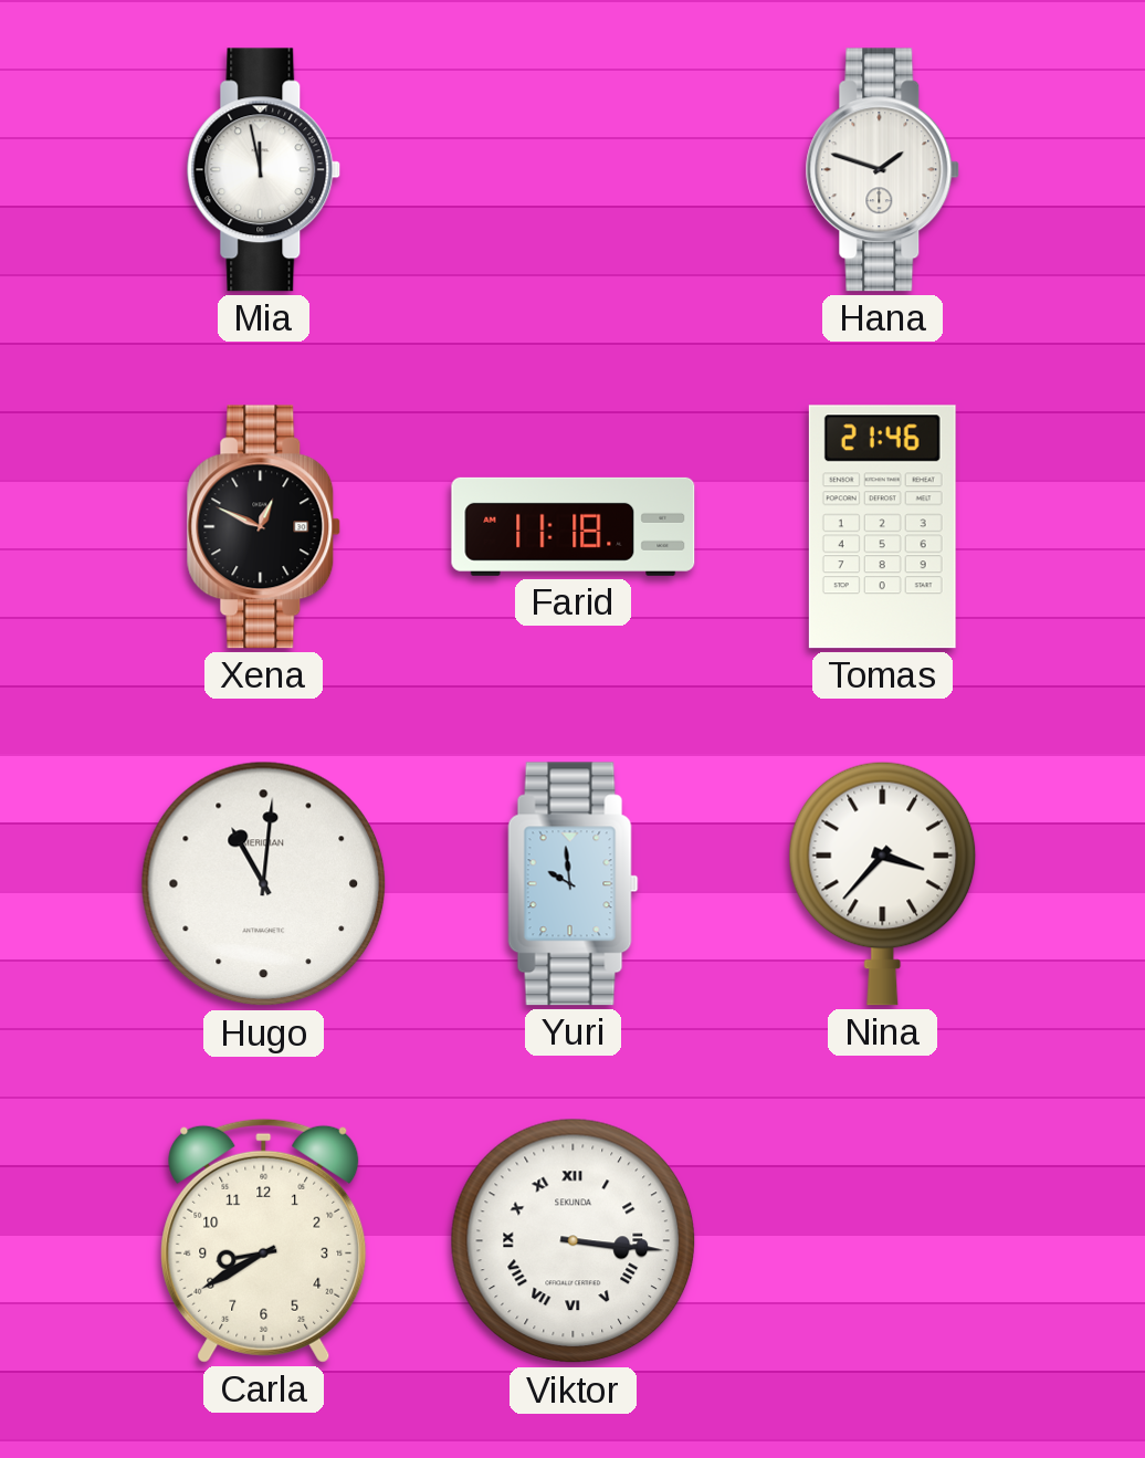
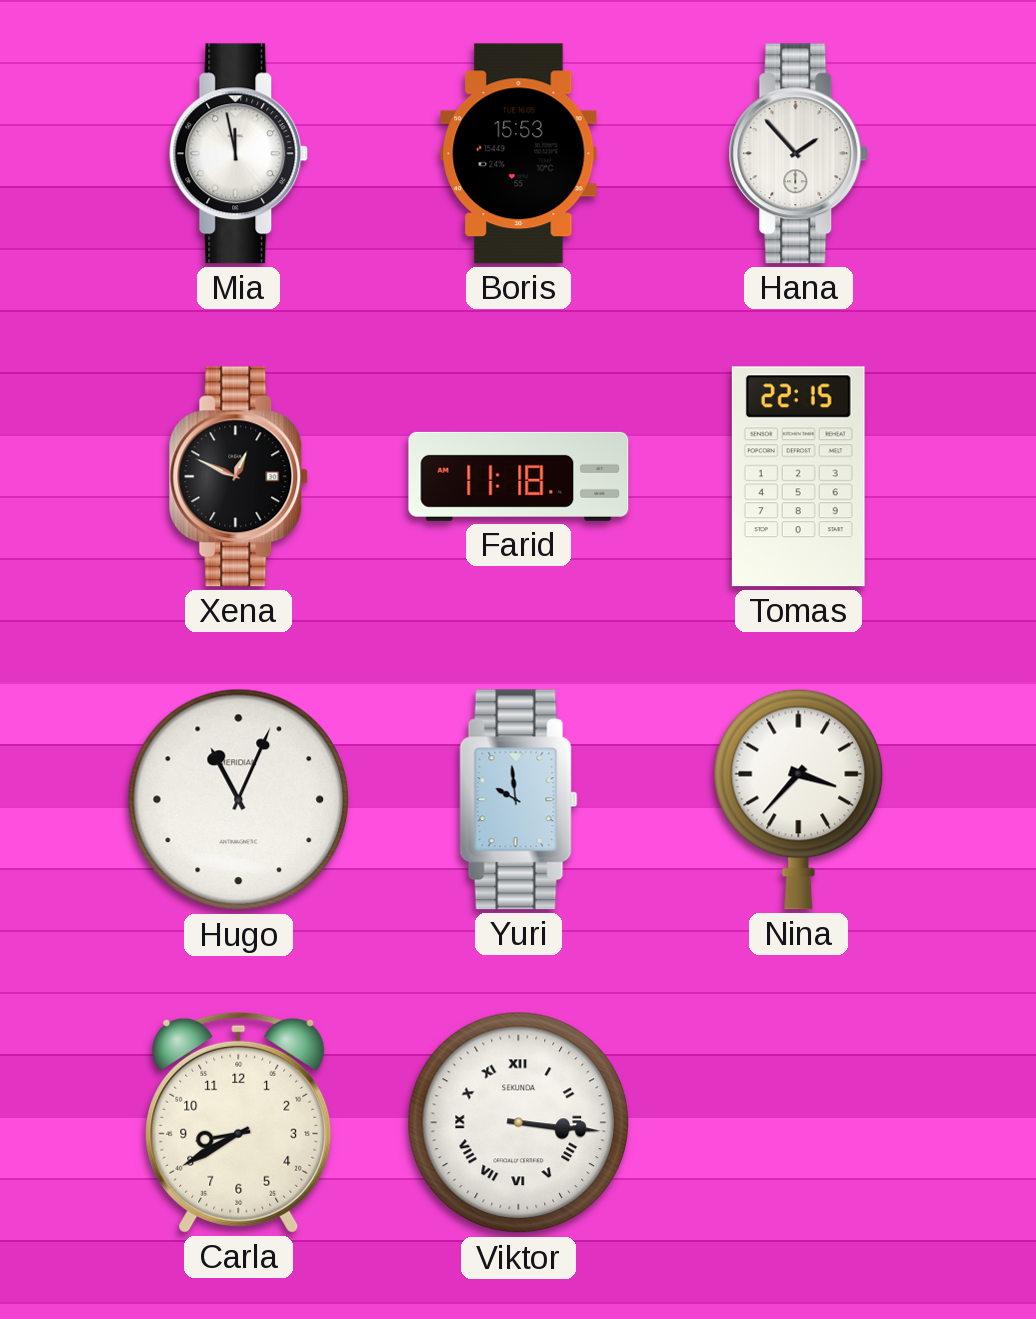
Boris: none -> 15:53 (519, 154)
Hana: 1:48 -> 1:53 (799, 154)
Tomas: 21:46 -> 22:15 (798, 477)
Hugo: 11:01 -> 11:04 (239, 800)
